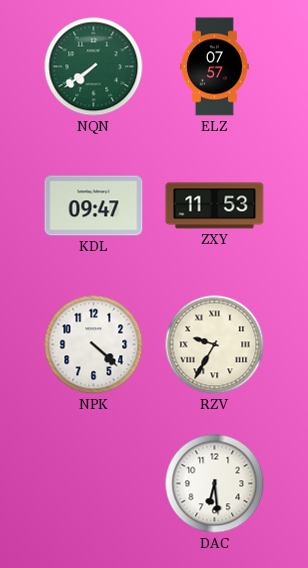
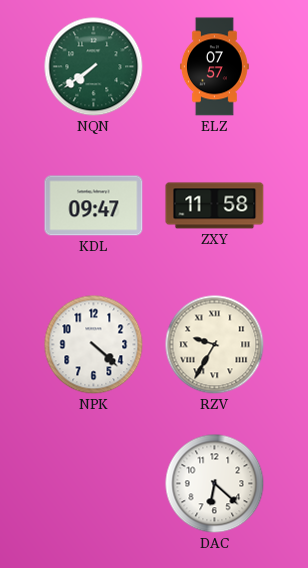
ZXY: 11:53 -> 11:58 (215, 206)
DAC: 6:29 -> 6:22 (215, 484)
